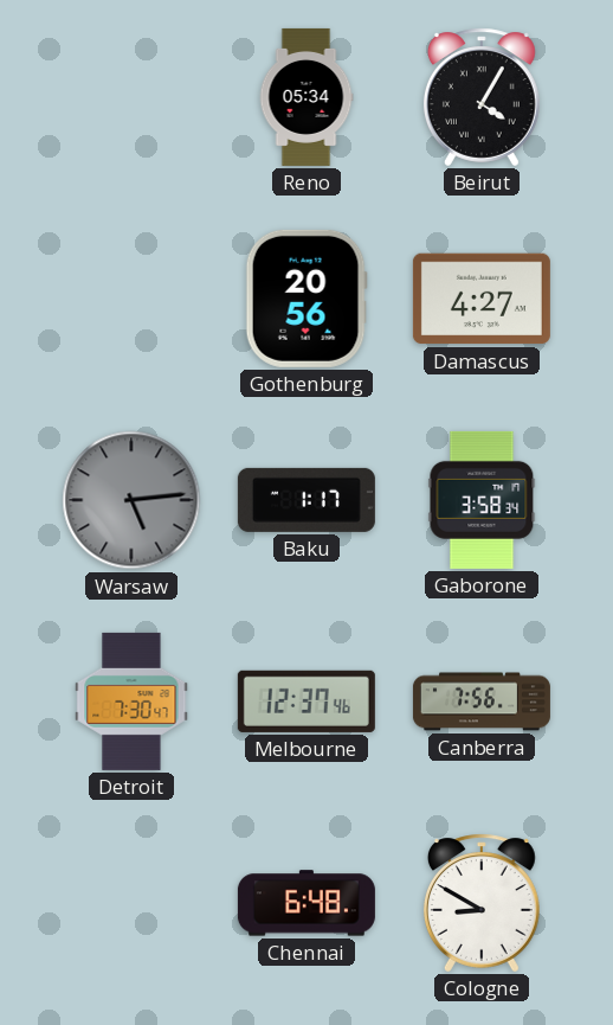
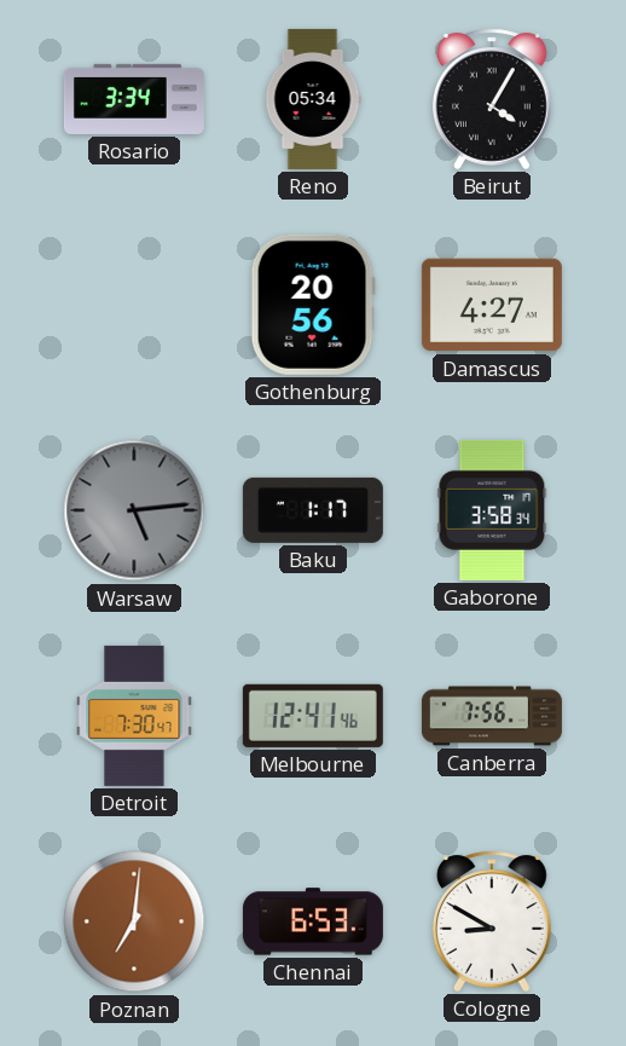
Rosario: none -> 3:34 (134, 99)
Melbourne: 12:37 -> 12:41 (313, 716)
Poznan: none -> 7:01 (134, 921)
Chennai: 6:48 -> 6:53 (313, 921)
